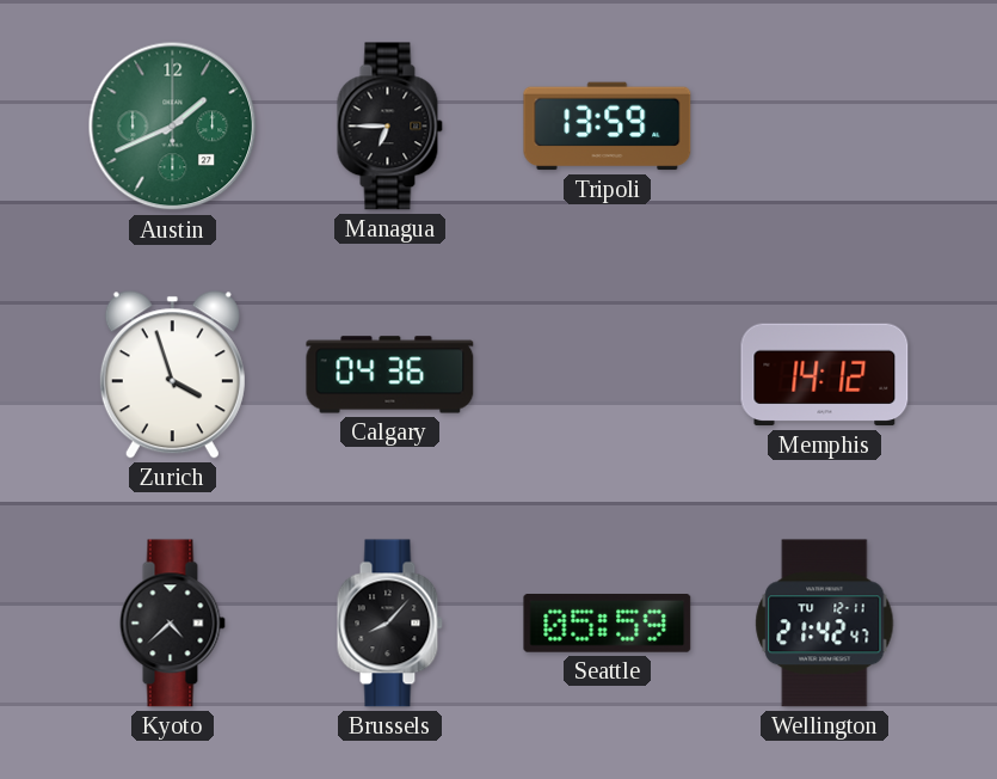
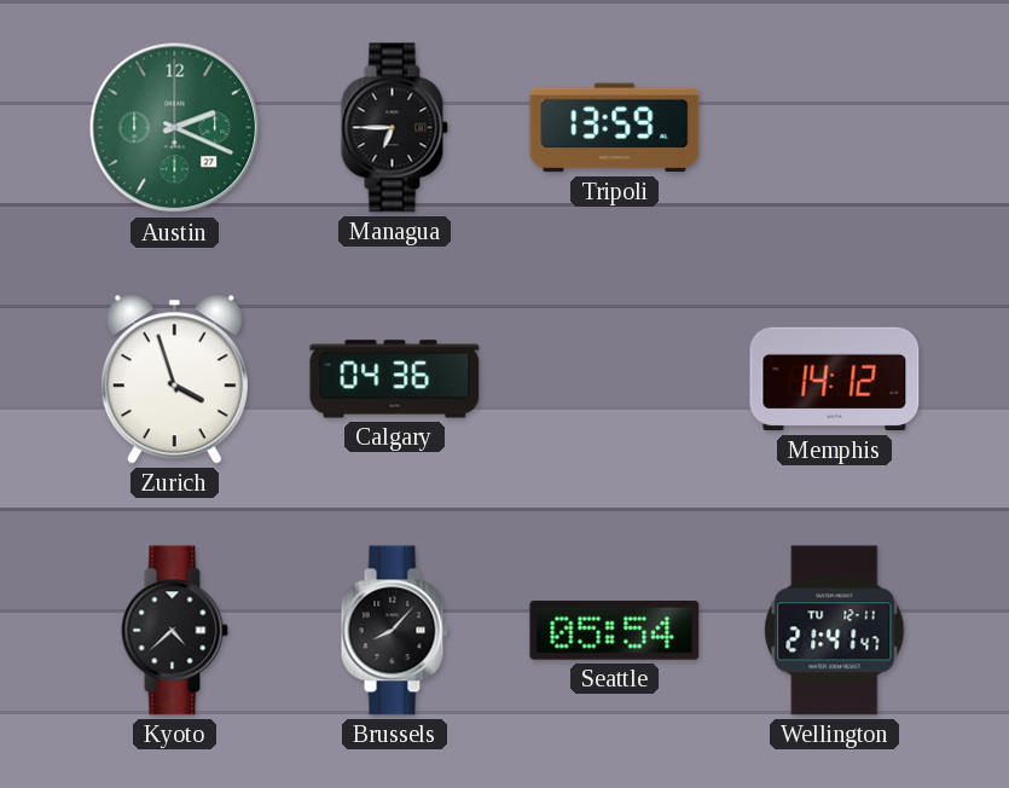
Austin: 1:41 -> 2:19 (175, 128)
Seattle: 05:59 -> 05:54 (615, 631)
Wellington: 21:42 -> 21:41 (835, 631)
